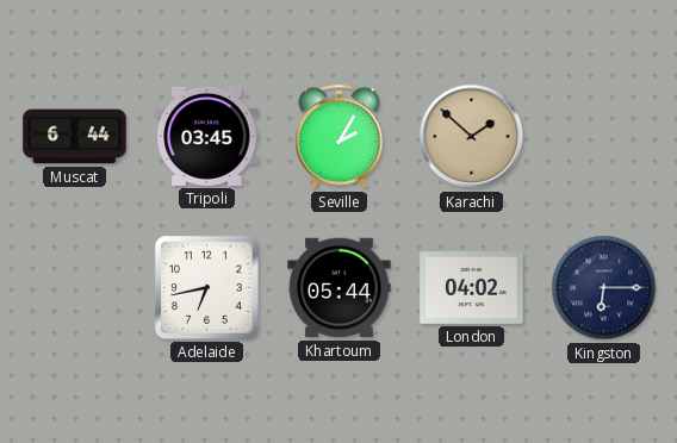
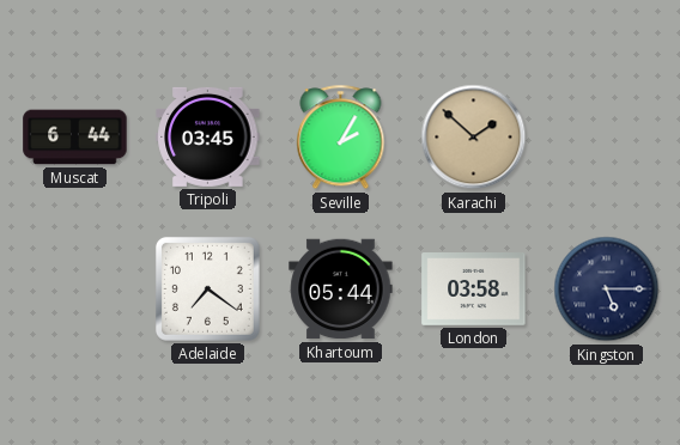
Adelaide: 6:43 -> 7:21 (207, 288)
London: 04:02 -> 03:58 (474, 289)
Kingston: 6:15 -> 5:15 (607, 289)
